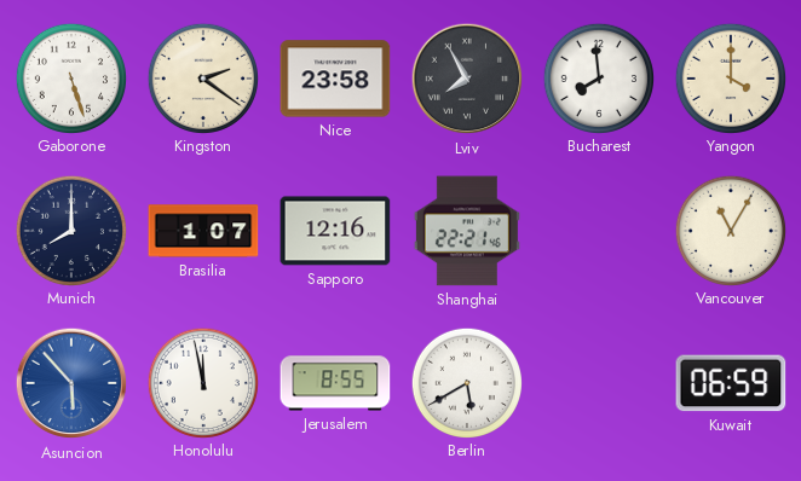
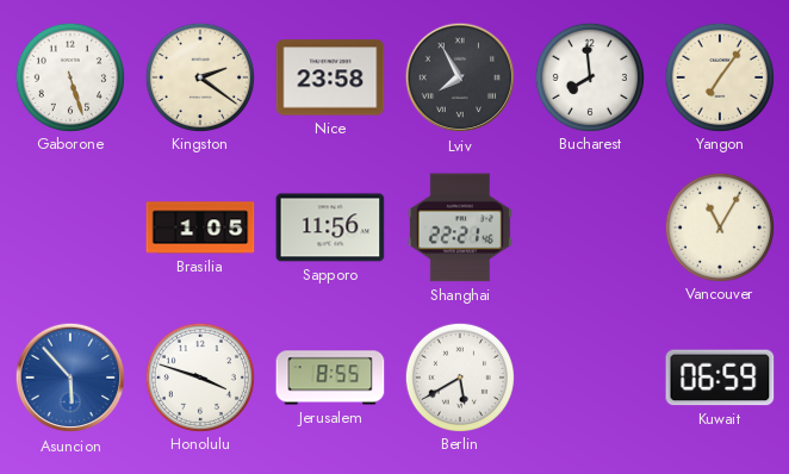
Yangon: 4:00 -> 7:06 (719, 76)
Munich: 8:00 -> none (70, 230)
Brasilia: 1:07 -> 1:05 (200, 227)
Sapporo: 12:16 -> 11:56 (330, 227)
Honolulu: 11:58 -> 3:48 (199, 376)
